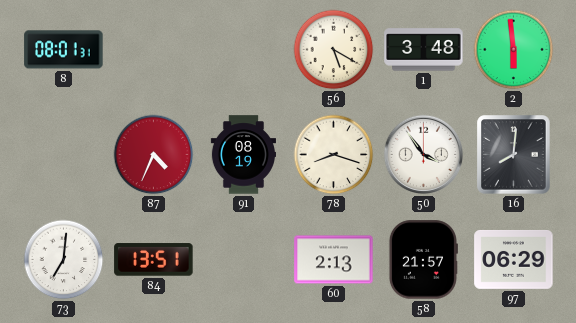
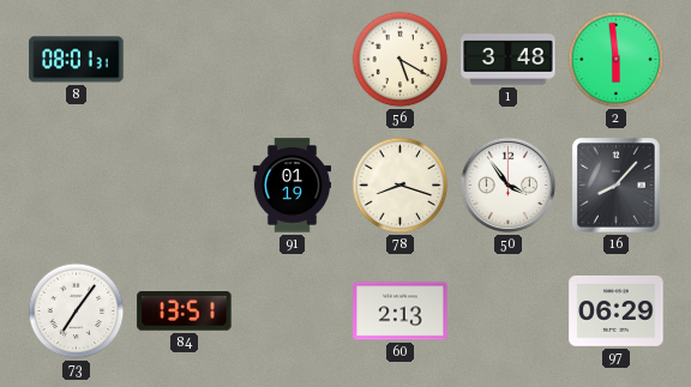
87: 4:34 -> none (154, 155)
91: 08:19 -> 01:19 (292, 186)
16: 8:01 -> 8:07 (617, 186)
73: 7:01 -> 7:06 (77, 312)
58: 21:57 -> none (423, 260)
